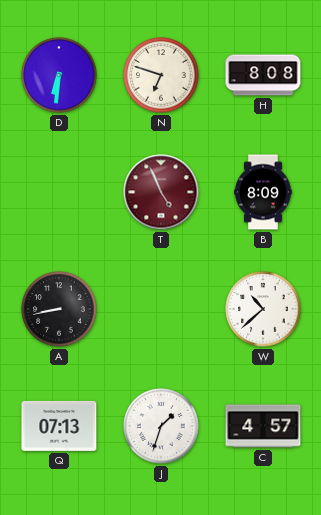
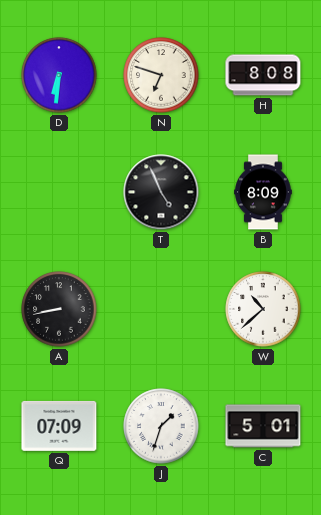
T dial: burgundy -> black (161, 192)
Q: 07:13 -> 07:09 (59, 426)
C: 4:57 -> 5:01 (263, 426)
